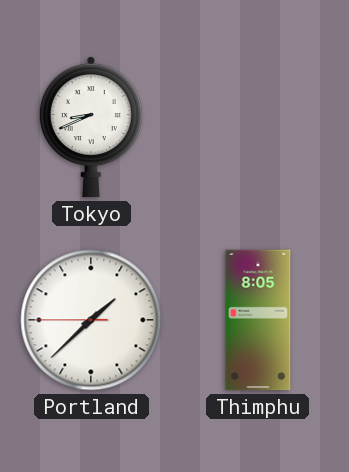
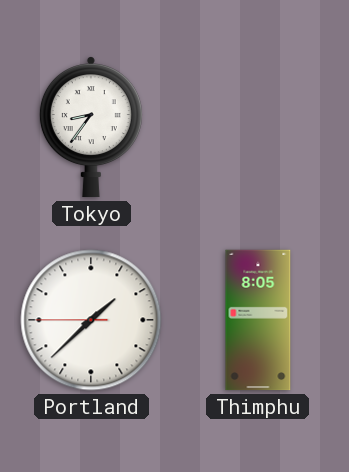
Tokyo: 8:41 -> 8:36 (91, 127)
